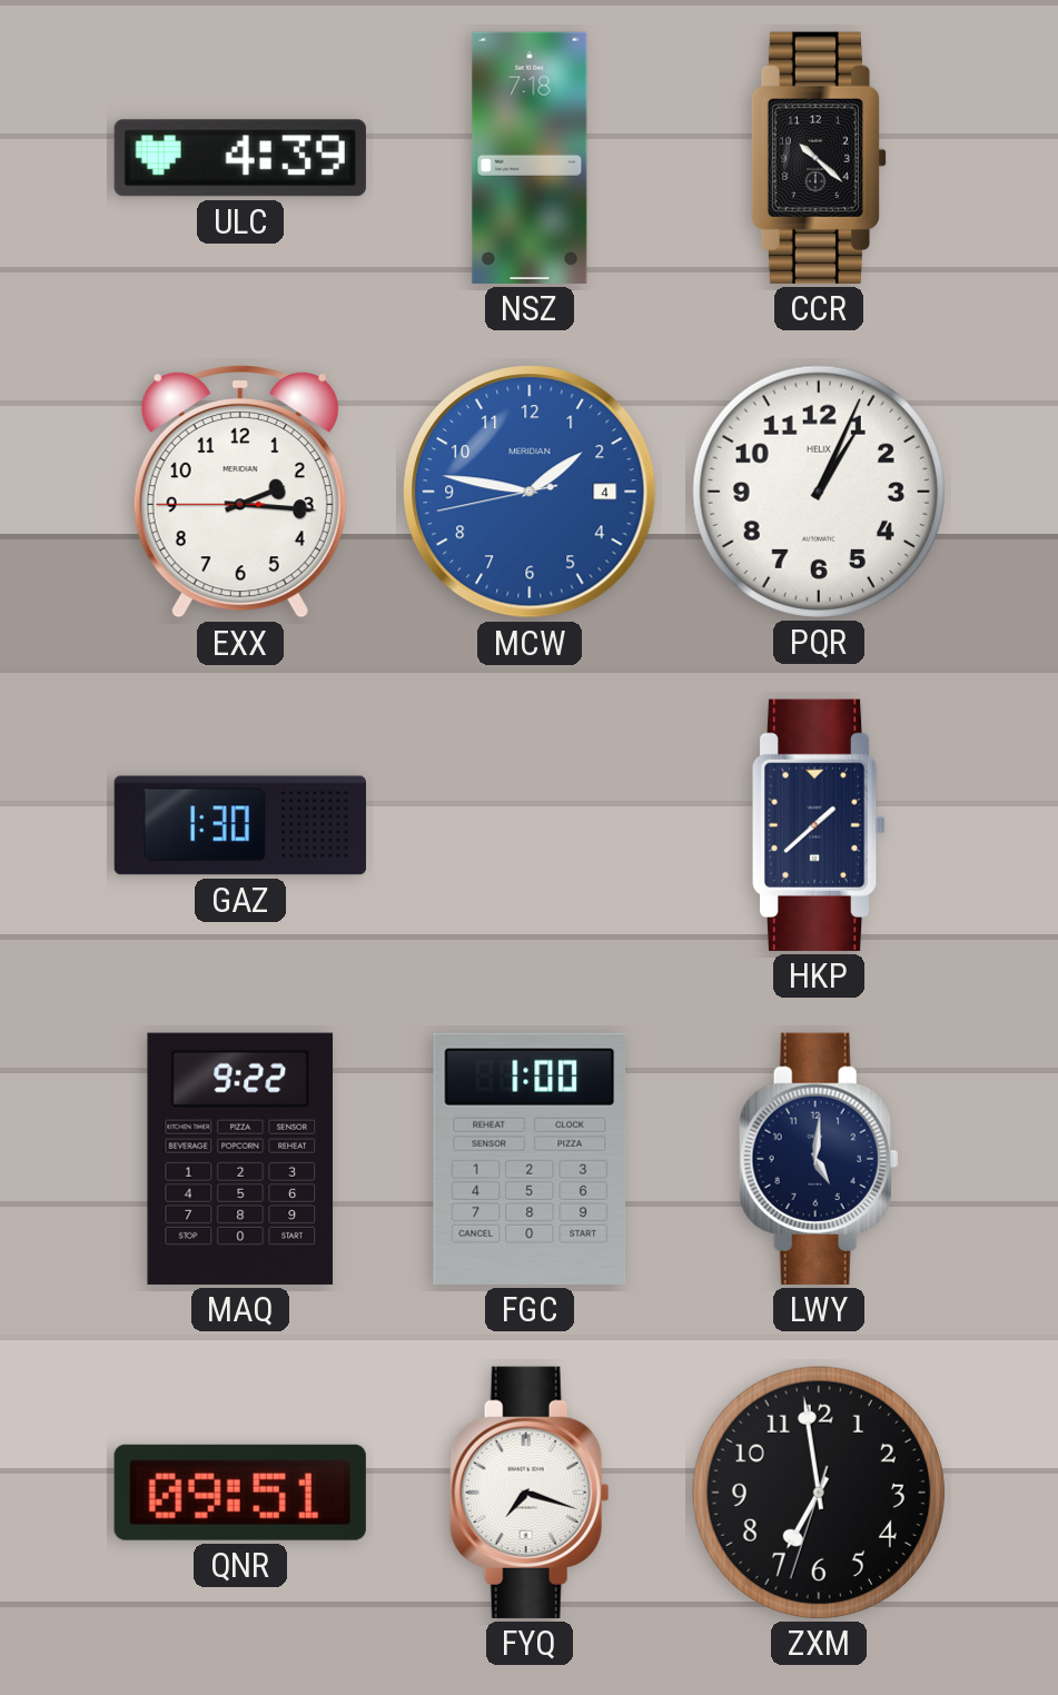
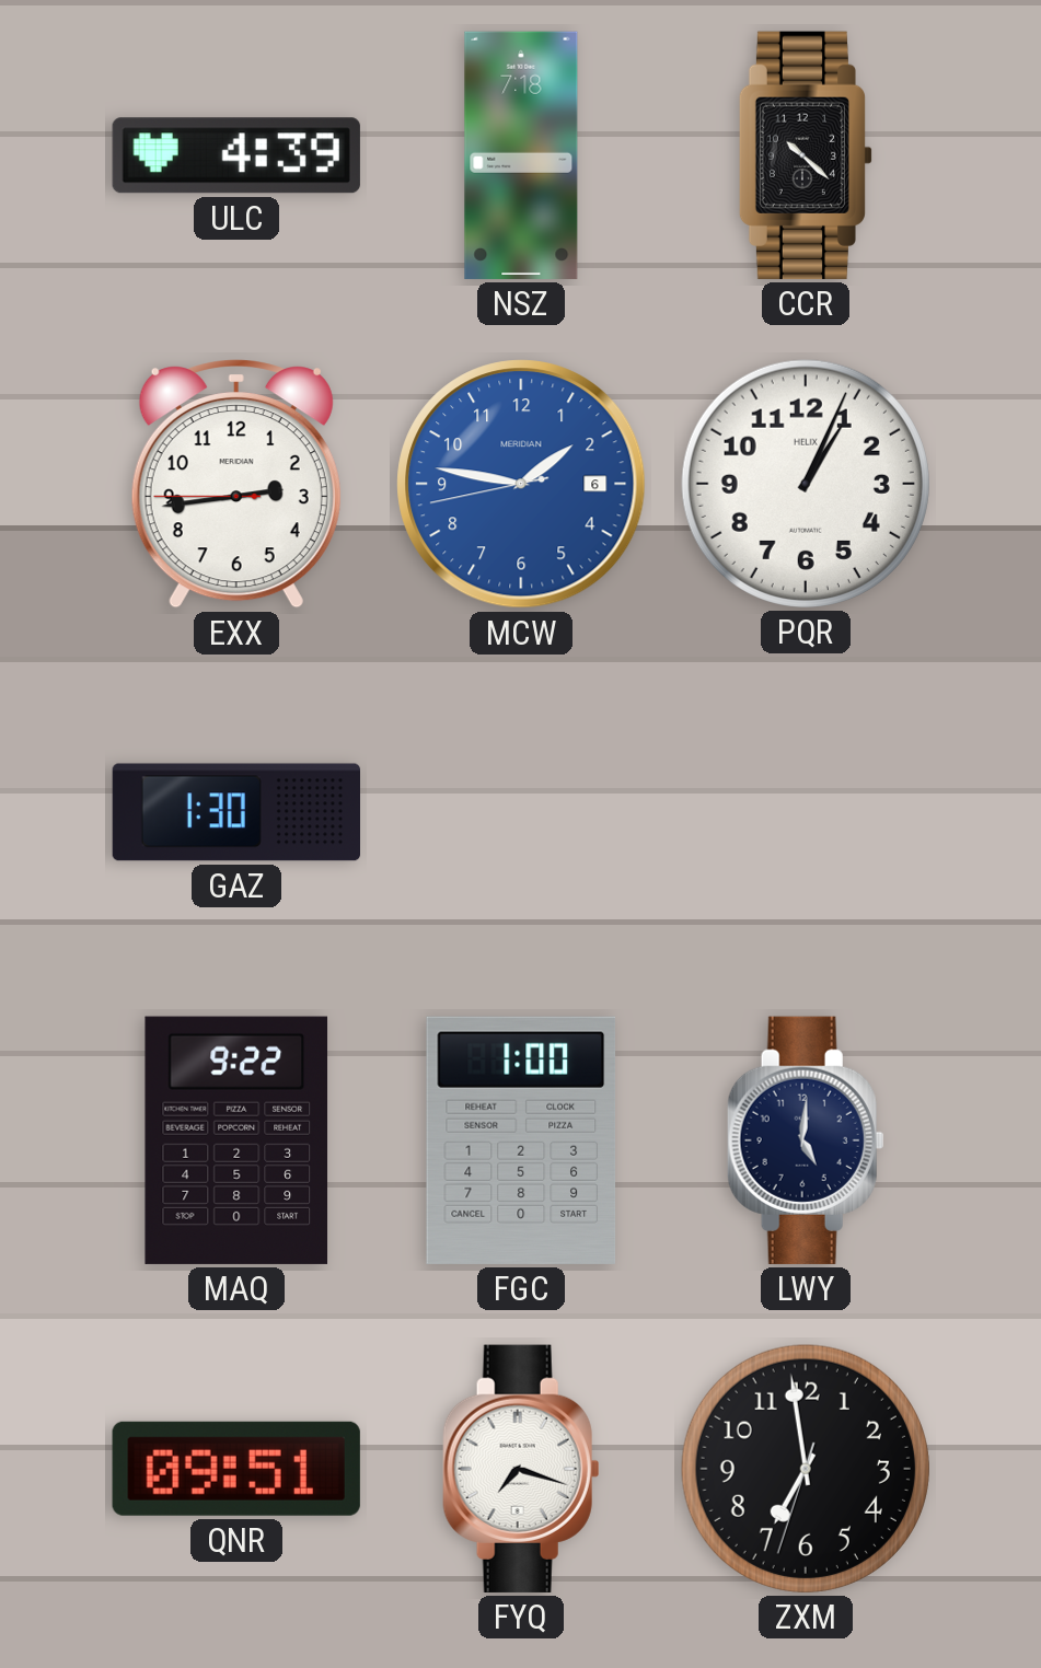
EXX: 2:15 -> 2:43 (236, 485)
MCW date: 4 -> 6 (521, 484)
HKP: 1:38 -> none (819, 825)
